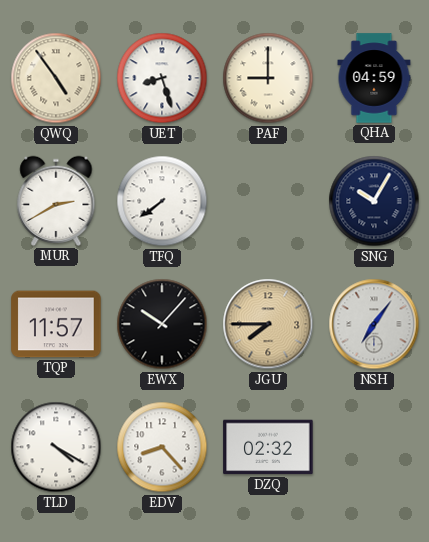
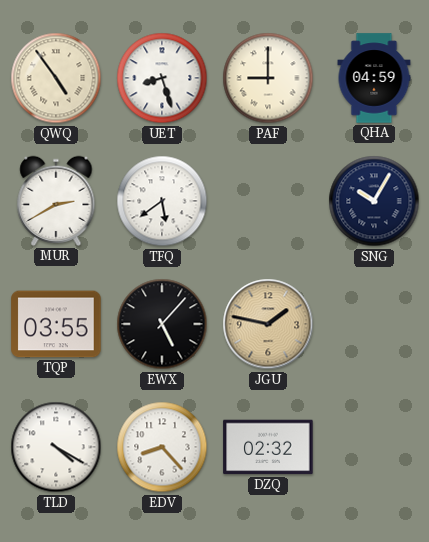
TFQ: 7:39 -> 5:39 (162, 201)
TQP: 11:57 -> 03:55 (56, 324)
EWX: 10:07 -> 5:07 (162, 324)
JGU: 7:45 -> 1:47 (268, 324)
NSH: 7:06 -> none (374, 324)
